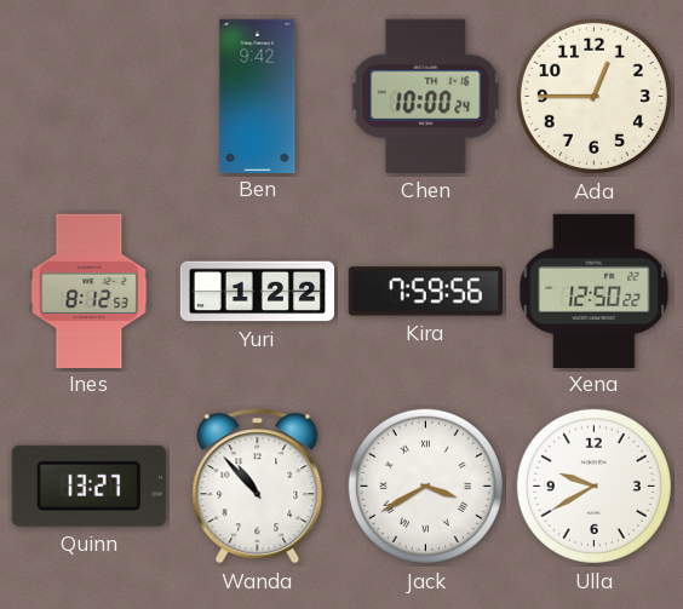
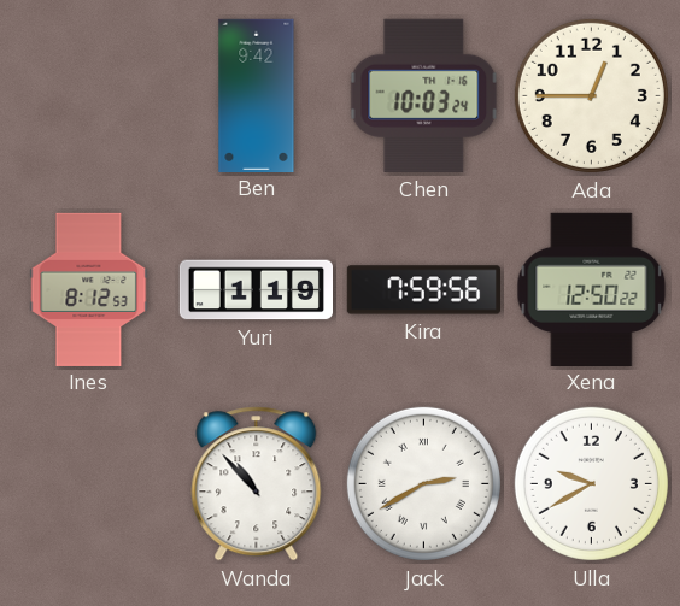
Chen: 10:00 -> 10:03 (424, 95)
Yuri: 1:22 -> 1:19 (256, 290)
Quinn: 13:27 -> none (88, 486)
Jack: 3:40 -> 2:40 (423, 483)
